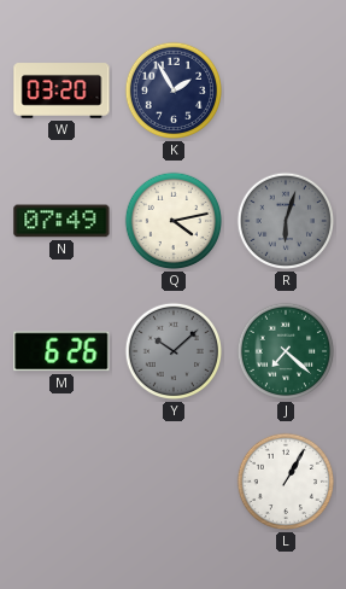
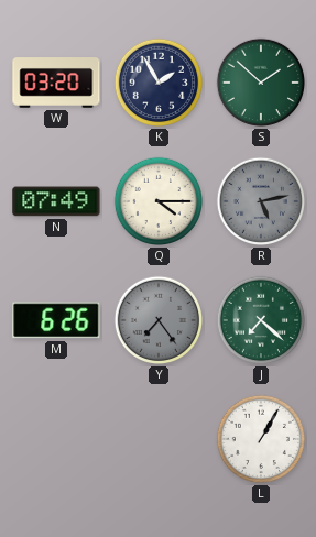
S: none -> 1:52 (261, 83)
Q: 4:13 -> 4:15 (159, 201)
R: 6:03 -> 5:13 (261, 201)
Y: 10:08 -> 7:24 (159, 320)
